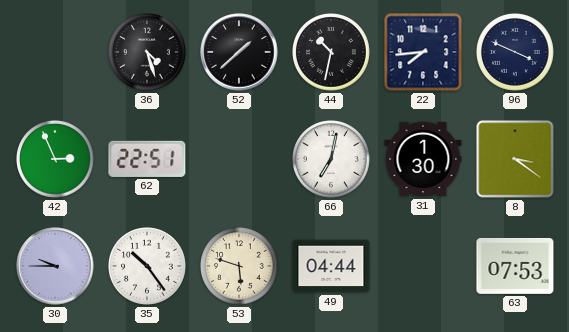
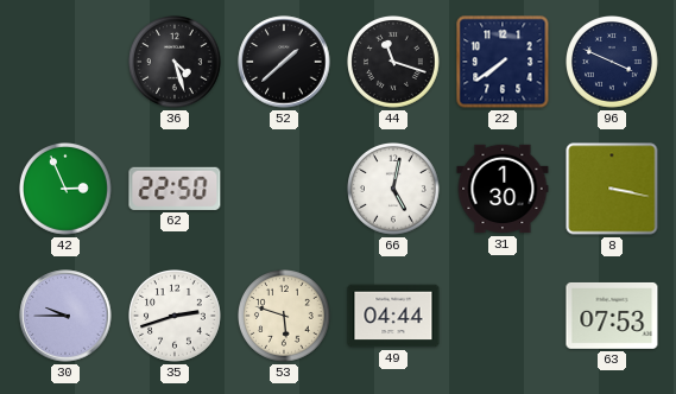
44: 10:32 -> 11:18 (394, 63)
22: 7:44 -> 7:39 (503, 62)
62: 22:51 -> 22:50 (175, 189)
66: 7:02 -> 5:02 (394, 190)
8: 3:21 -> 3:17 (612, 189)
35: 10:24 -> 2:42 (176, 317)
